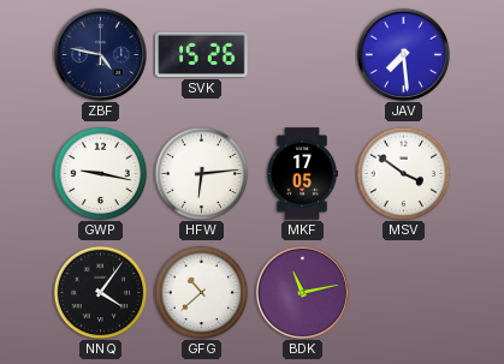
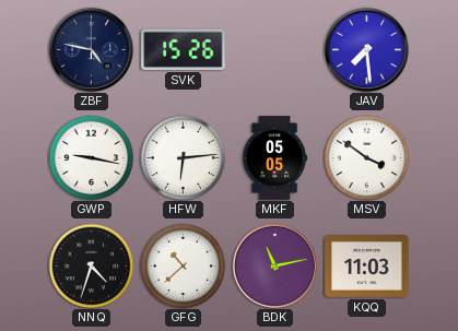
MKF: 17:05 -> 05:05 (275, 158)
NNQ: 4:06 -> 4:33 (91, 265)
KQQ: none -> 11:03 (367, 267)
